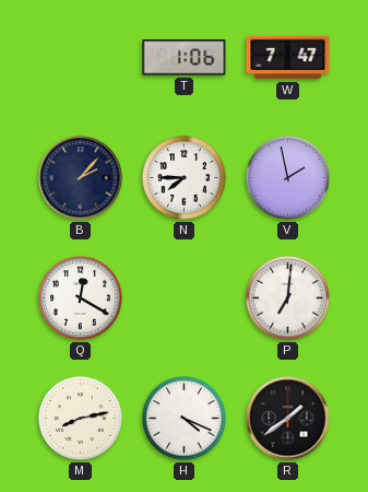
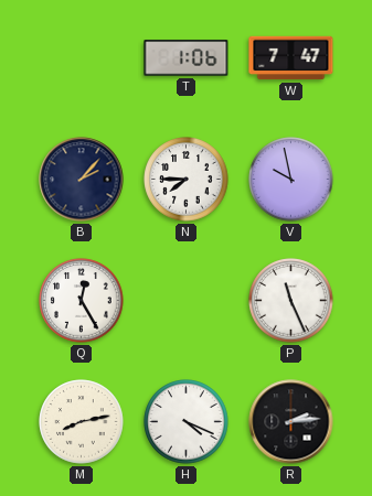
V: 1:58 -> 9:58 (291, 180)
Q: 12:20 -> 12:25 (82, 301)
P: 7:01 -> 11:26 (291, 301)
R: 1:39 -> 2:14 (291, 422)
